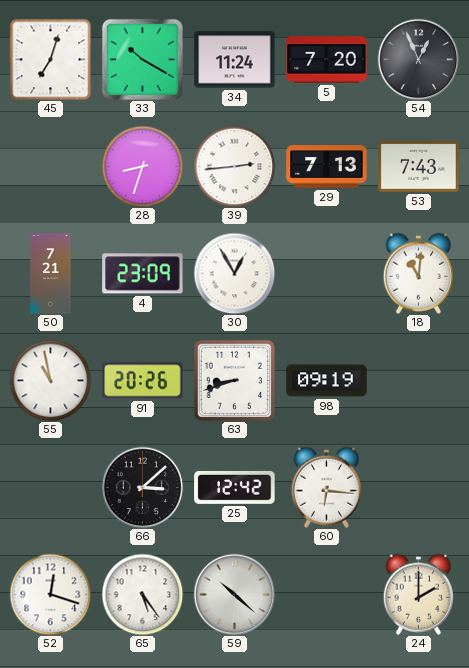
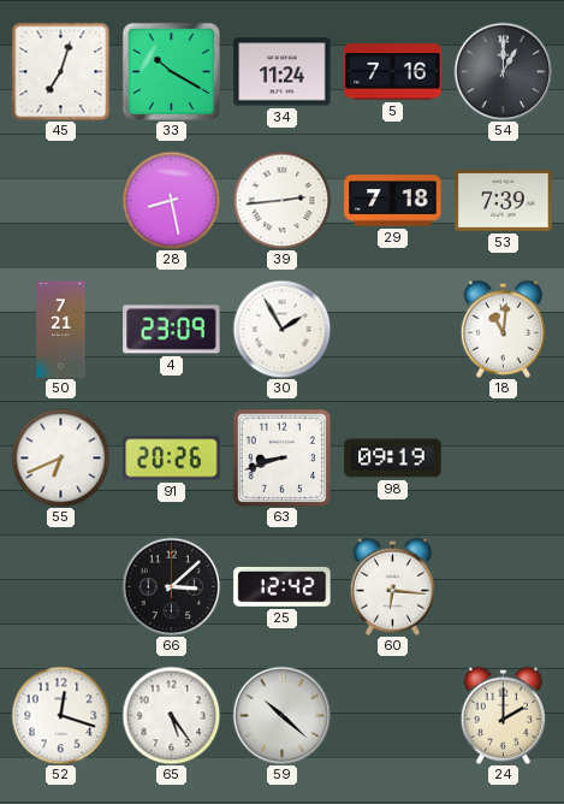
5: 7:20 -> 7:16 (393, 72)
54: 12:56 -> 1:00 (503, 71)
28: 8:33 -> 8:28 (171, 200)
29: 7:13 -> 7:18 (393, 201)
53: 7:43 -> 7:39 (504, 201)
30: 12:55 -> 1:55 (281, 329)
55: 10:58 -> 6:41 (60, 457)
